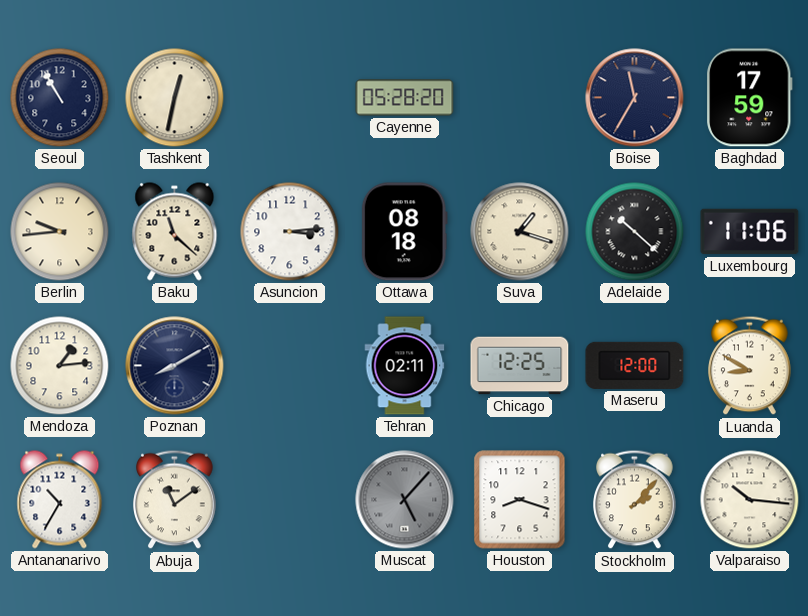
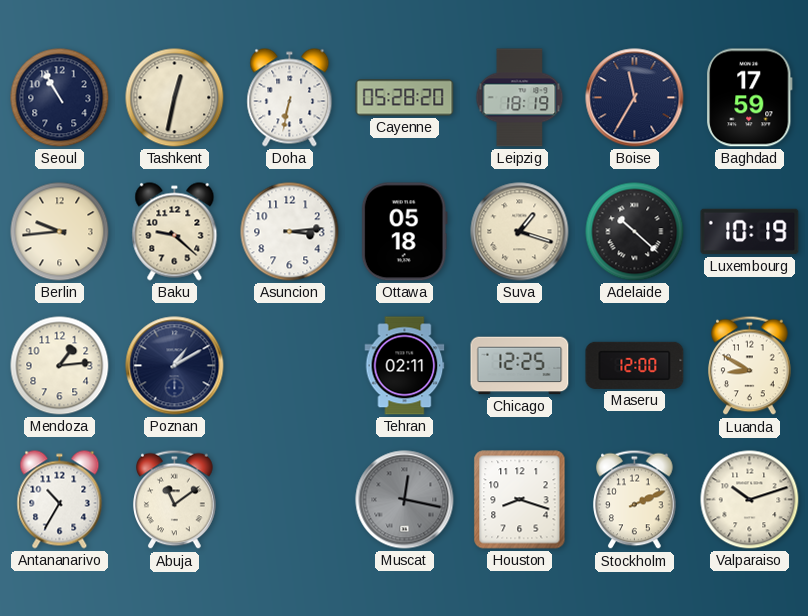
Doha: none -> 6:32 (290, 98)
Leipzig: none -> 18:19 (520, 98)
Baku: 11:22 -> 9:22 (175, 232)
Ottawa: 08:18 -> 05:18 (404, 232)
Luxembourg: 11:06 -> 10:19 (750, 232)
Poznan: 8:10 -> 1:10 (175, 366)
Muscat: 5:07 -> 12:17 (405, 500)
Stockholm: 2:07 -> 2:11 (635, 500)
Valparaiso: 10:16 -> 10:12 (750, 500)
